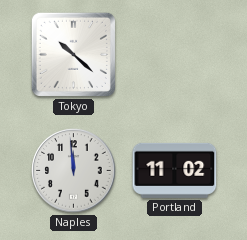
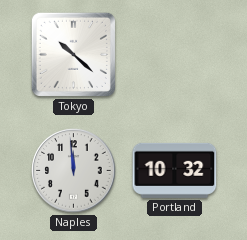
Portland: 11:02 -> 10:32 (175, 170)
